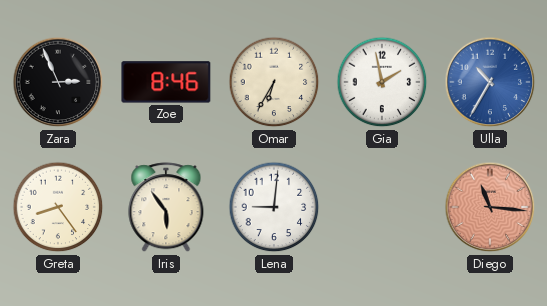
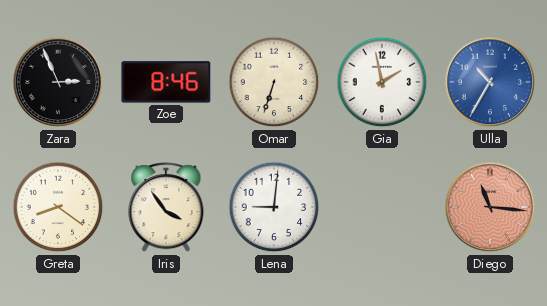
Omar: 6:35 -> 6:33 (274, 82)
Greta: 8:24 -> 8:21 (58, 207)
Iris: 5:54 -> 3:54 (166, 208)
